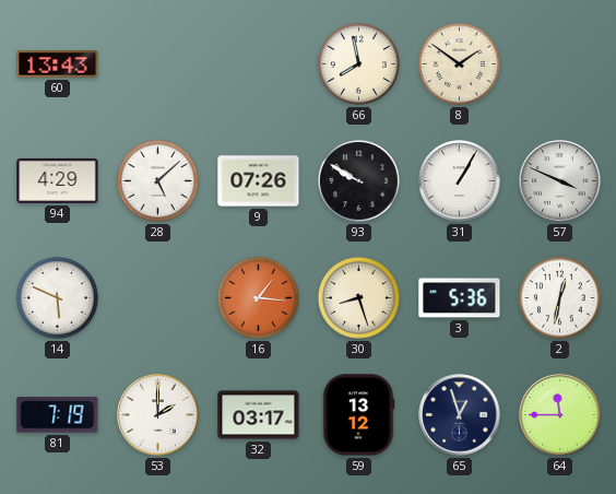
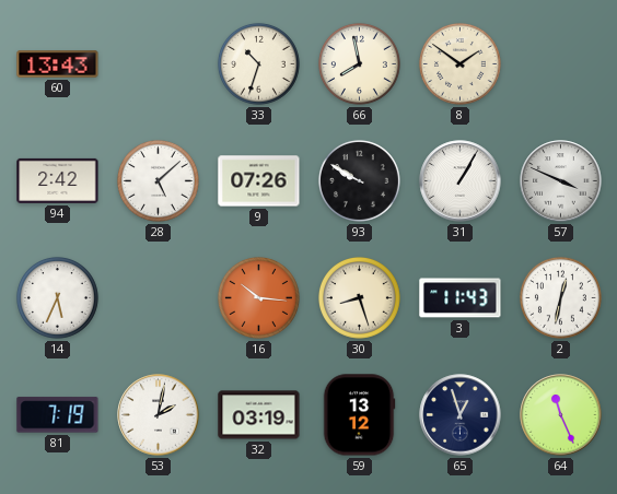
33: none -> 10:33 (259, 64)
94: 4:29 -> 2:42 (58, 180)
14: 5:49 -> 5:34 (58, 298)
16: 1:16 -> 10:16 (259, 298)
3: 5:36 -> 11:43 (461, 298)
53: 2:00 -> 2:02 (159, 415)
32: 03:17 -> 03:19 (259, 415)
64: 11:45 -> 11:26 (561, 415)
